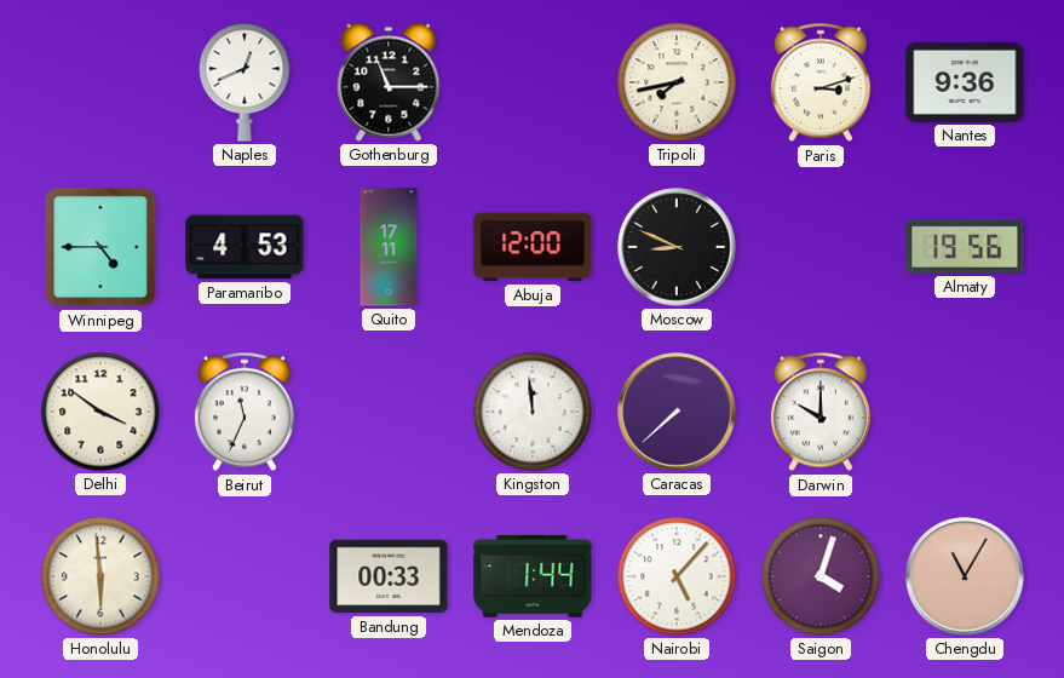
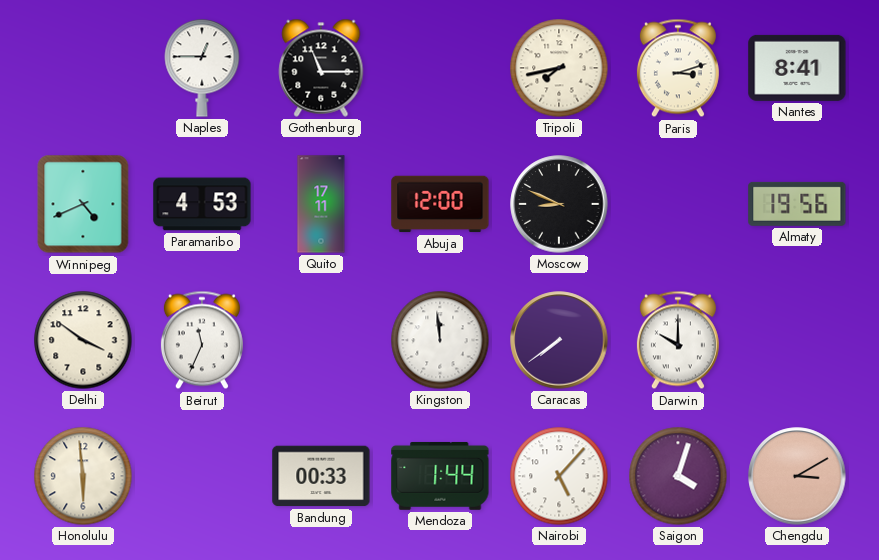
Naples: 12:41 -> 12:45 (202, 68)
Nantes: 9:36 -> 8:41 (797, 68)
Winnipeg: 4:45 -> 4:41 (83, 204)
Caracas: 7:38 -> 7:39 (559, 340)
Chengdu: 11:05 -> 3:10 (797, 476)
